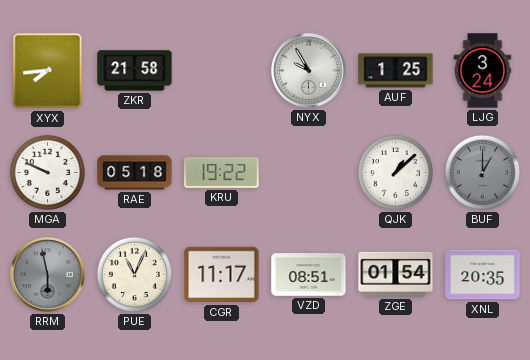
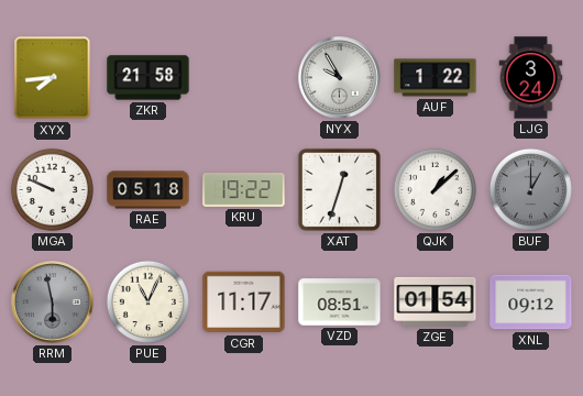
AUF: 1:25 -> 1:22 (436, 78)
XAT: none -> 12:33 (339, 189)
XNL: 20:35 -> 09:12 (531, 302)
